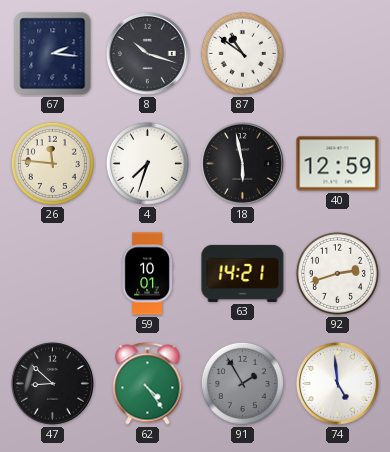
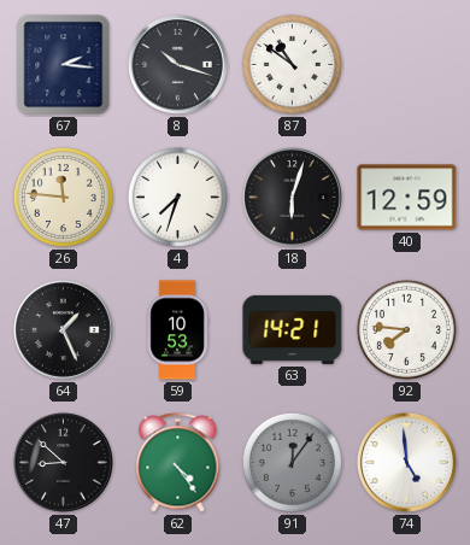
18: 5:58 -> 6:03 (292, 197)
64: none -> 1:26 (63, 329)
59: 10:01 -> 10:53 (177, 330)
92: 2:42 -> 7:46 (406, 329)
91: 1:55 -> 12:06 (292, 462)
